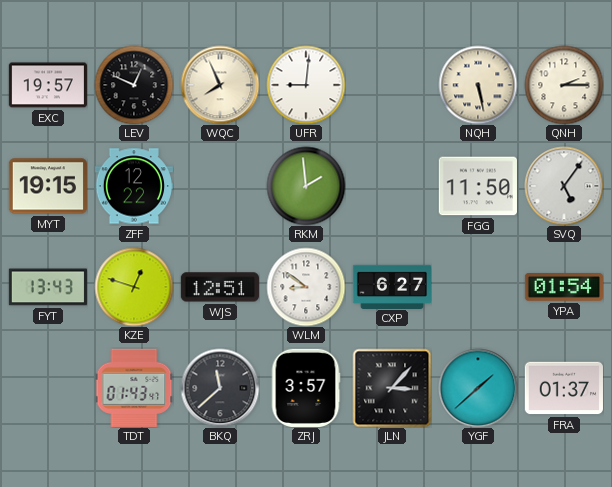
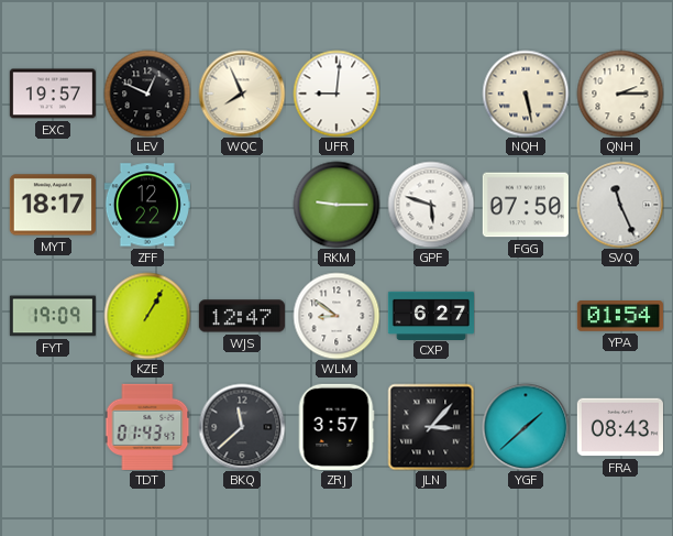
MYT: 19:15 -> 18:17 (53, 205)
RKM: 1:59 -> 9:15 (336, 205)
GPF: none -> 5:48 (431, 205)
FGG: 11:50 -> 07:50 (526, 205)
SVQ: 5:06 -> 11:26 (620, 205)
FYT: 13:43 -> 19:09 (53, 316)
KZE: 12:48 -> 1:05 (147, 316)
WJS: 12:51 -> 12:47 (242, 316)
FRA: 01:37 -> 08:43 (619, 427)
